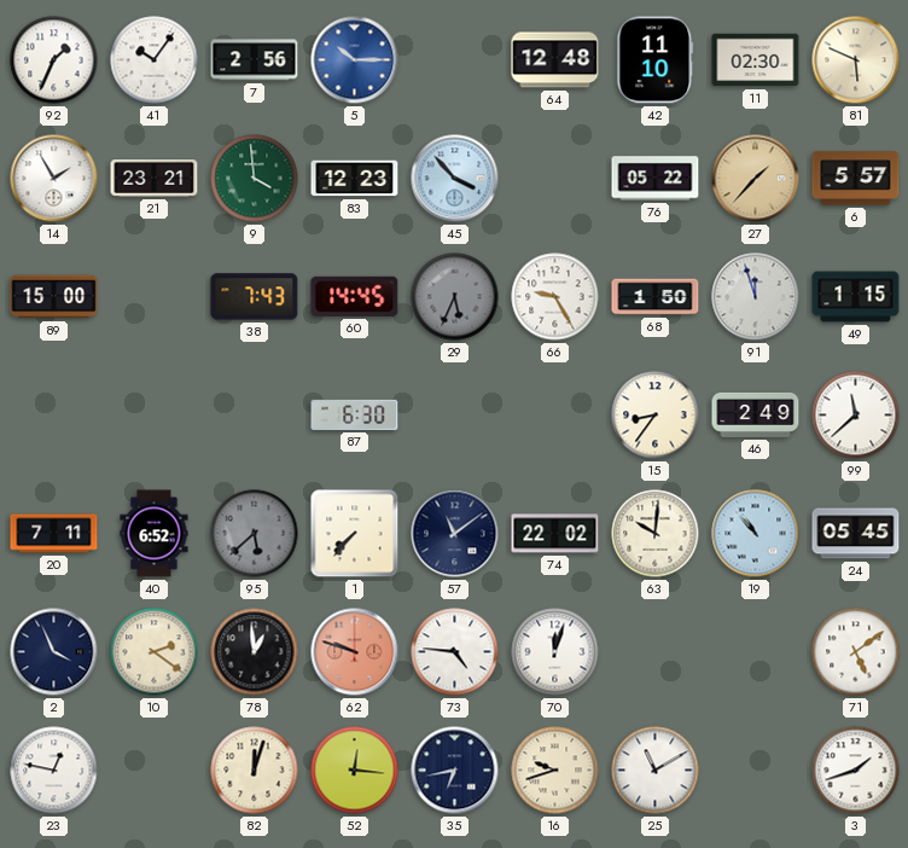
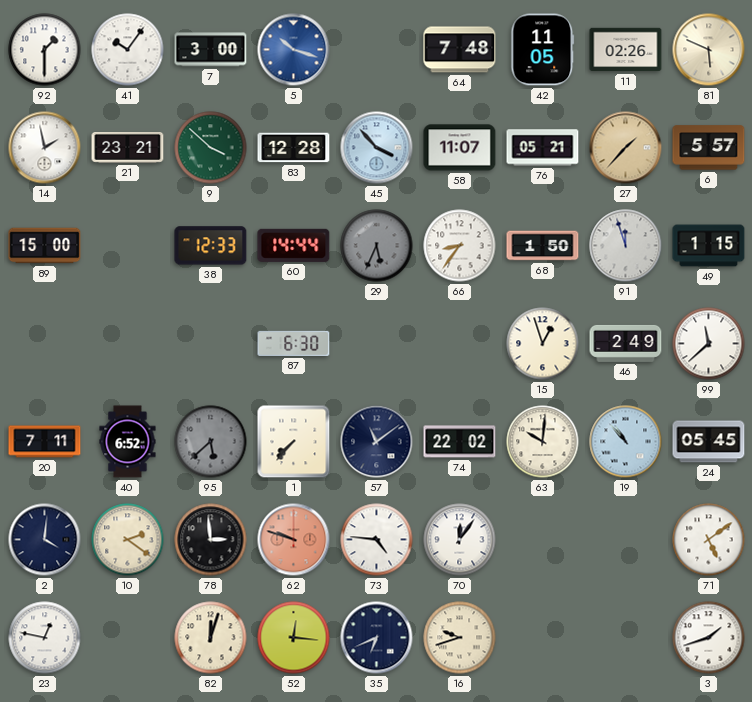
92: 1:34 -> 1:30 (45, 50)
7: 2:56 -> 3:00 (211, 50)
5: 10:15 -> 10:18 (294, 50)
64: 12:48 -> 7:48 (460, 50)
42: 11:10 -> 11:05 (543, 50)
11: 02:30 -> 02:26 (626, 50)
14: 1:55 -> 1:58 (45, 148)
9: 3:59 -> 3:52 (211, 148)
83: 12:23 -> 12:28 (294, 148)
58: none -> 11:07 (460, 148)
76: 05:22 -> 05:21 (543, 148)
38: 7:43 -> 12:33 (211, 246)
60: 14:45 -> 14:44 (294, 245)
66: 9:25 -> 8:36 (460, 246)
15: 8:36 -> 12:57 (543, 344)
2: 3:56 -> 4:01 (45, 540)
78: 12:59 -> 2:59 (211, 540)
70: 12:03 -> 12:06 (460, 540)
35: 6:43 -> 6:41 (377, 638)
25: 11:10 -> none (656, 771)
